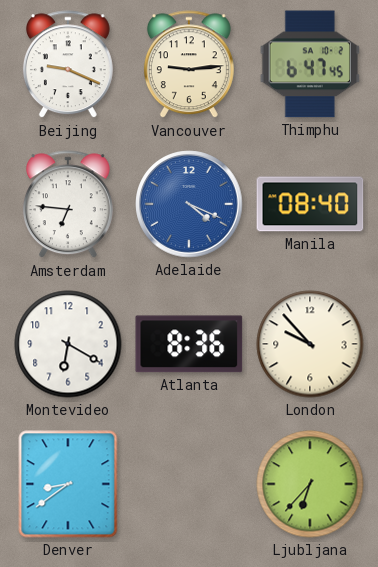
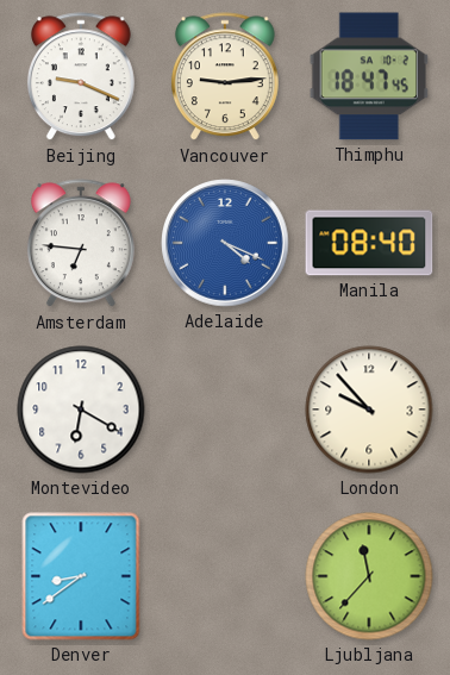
Thimphu: 6:47 -> 18:47 (369, 76)
Atlanta: 8:36 -> none (189, 344)
Ljubljana: 6:37 -> 11:37 (369, 576)
